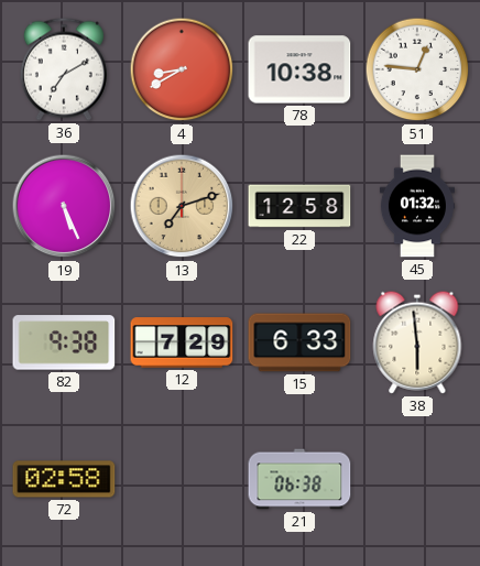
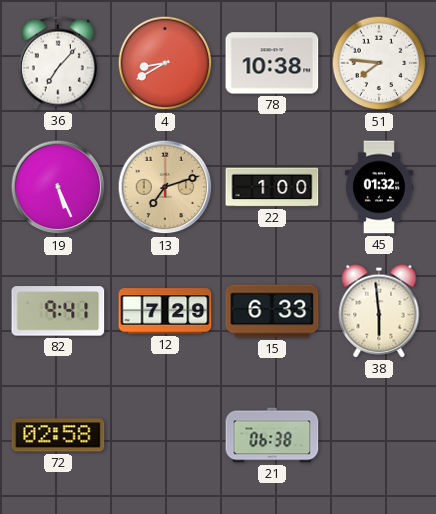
36: 7:10 -> 7:07 (58, 63)
51: 12:46 -> 7:46 (379, 63)
22: 12:58 -> 1:00 (272, 187)
82: 9:38 -> 9:41 (58, 311)
